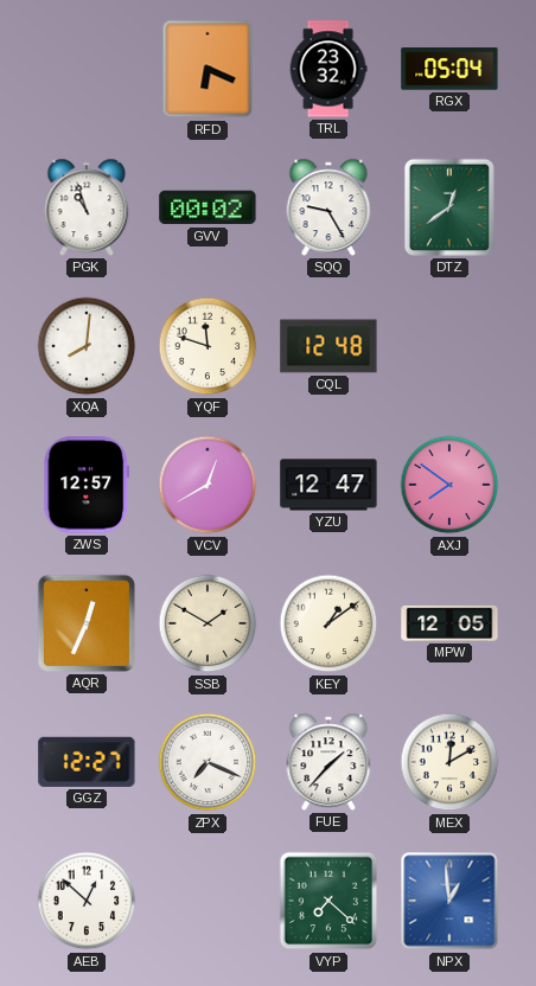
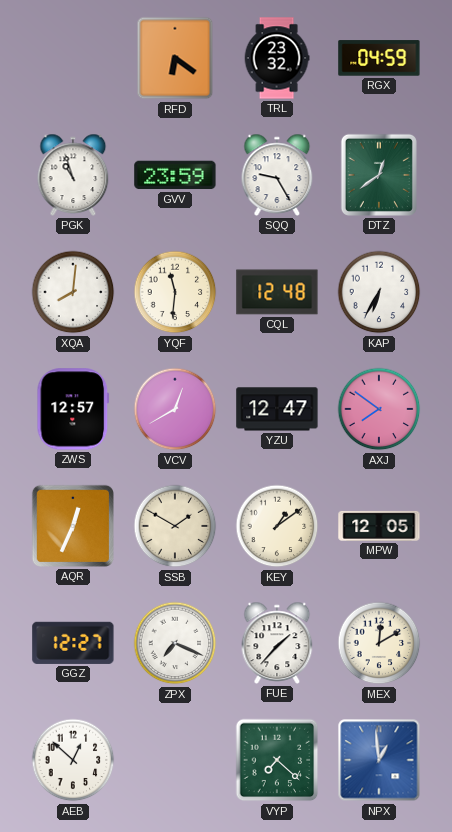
RFD: 6:19 -> 6:21 (175, 58)
RGX: 05:04 -> 04:59 (379, 58)
GVV: 00:02 -> 23:59 (175, 175)
YQF: 11:48 -> 11:31 (175, 292)
KAP: none -> 6:35 (379, 292)
